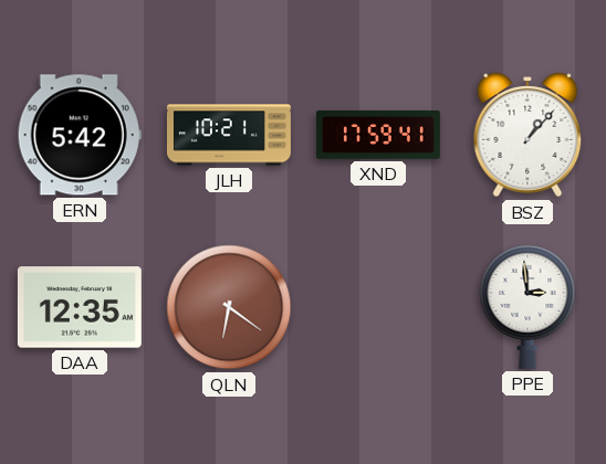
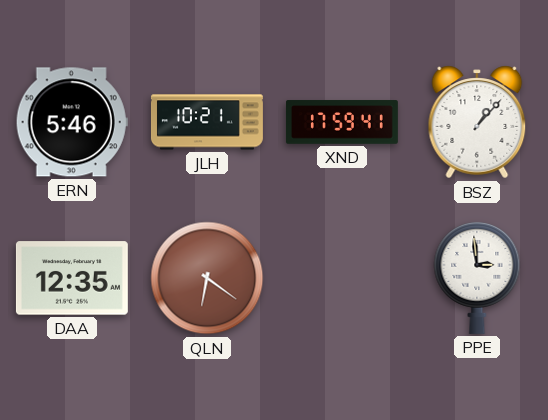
ERN: 5:42 -> 5:46 (72, 122)
